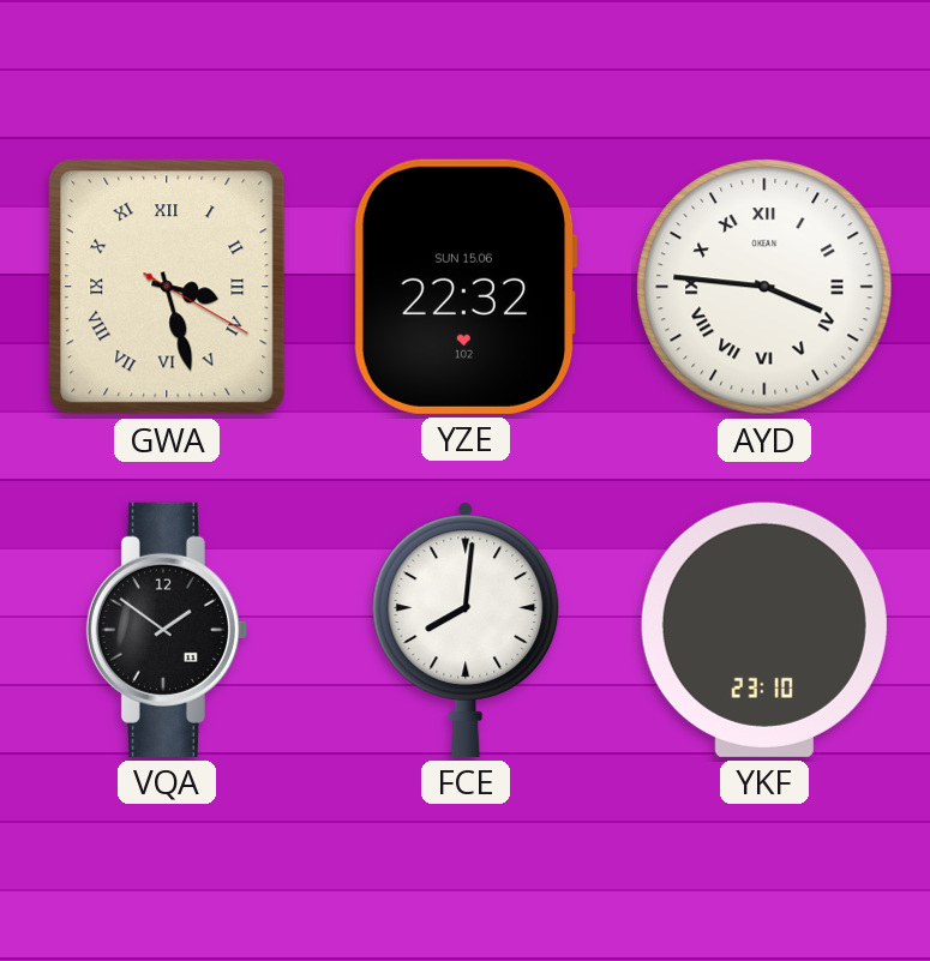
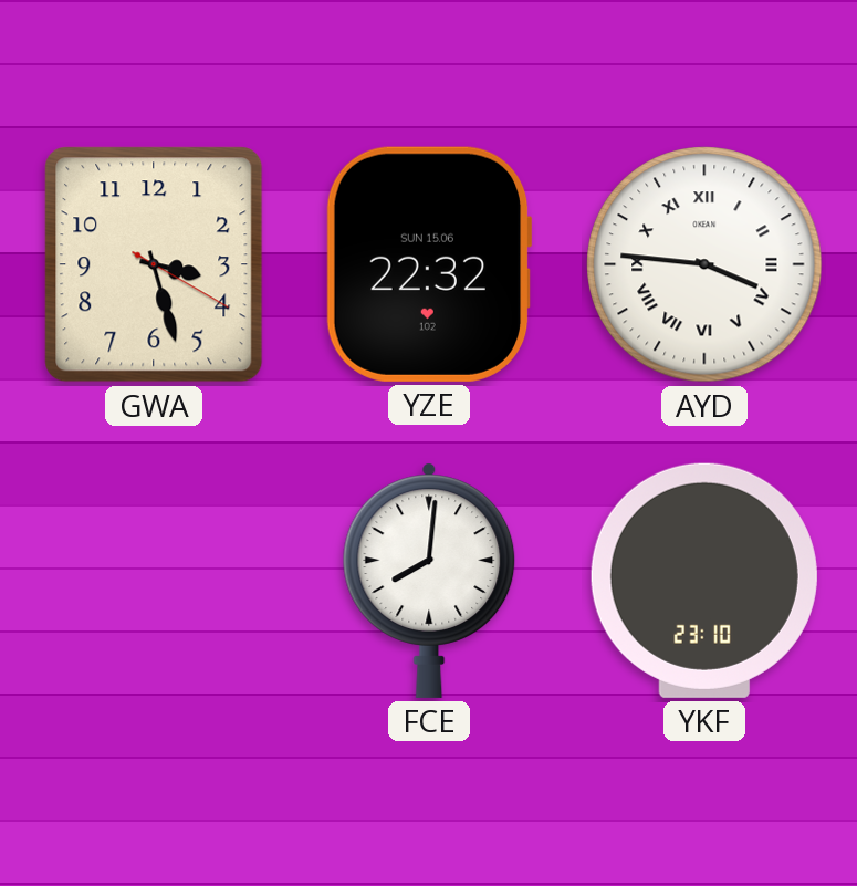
GWA numerals: Roman -> Arabic (154, 264)
VQA: 1:51 -> none (167, 630)
